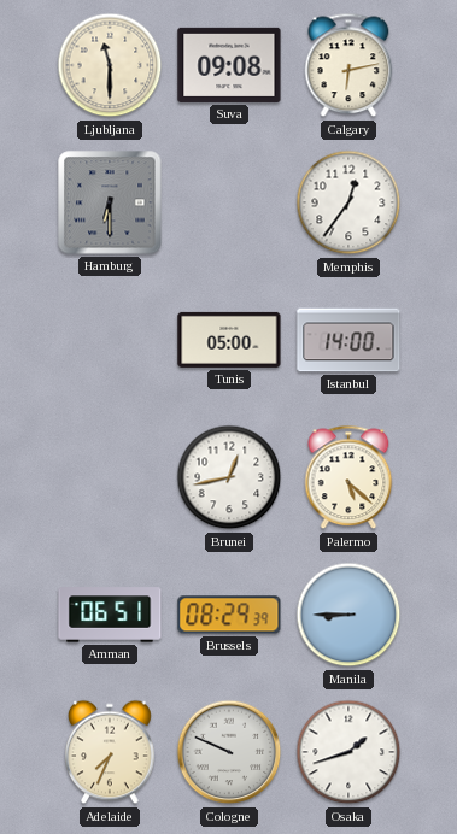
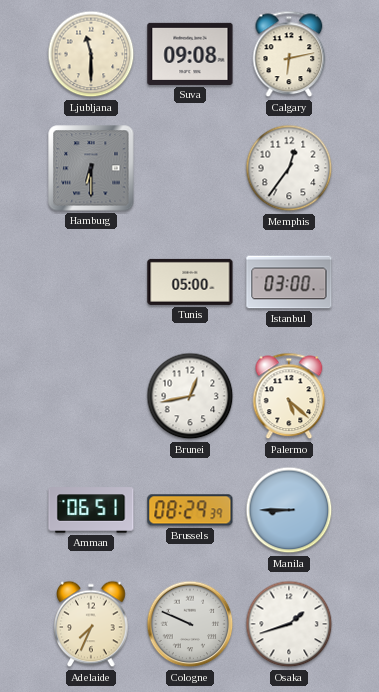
Istanbul: 14:00 -> 03:00 (289, 282)
